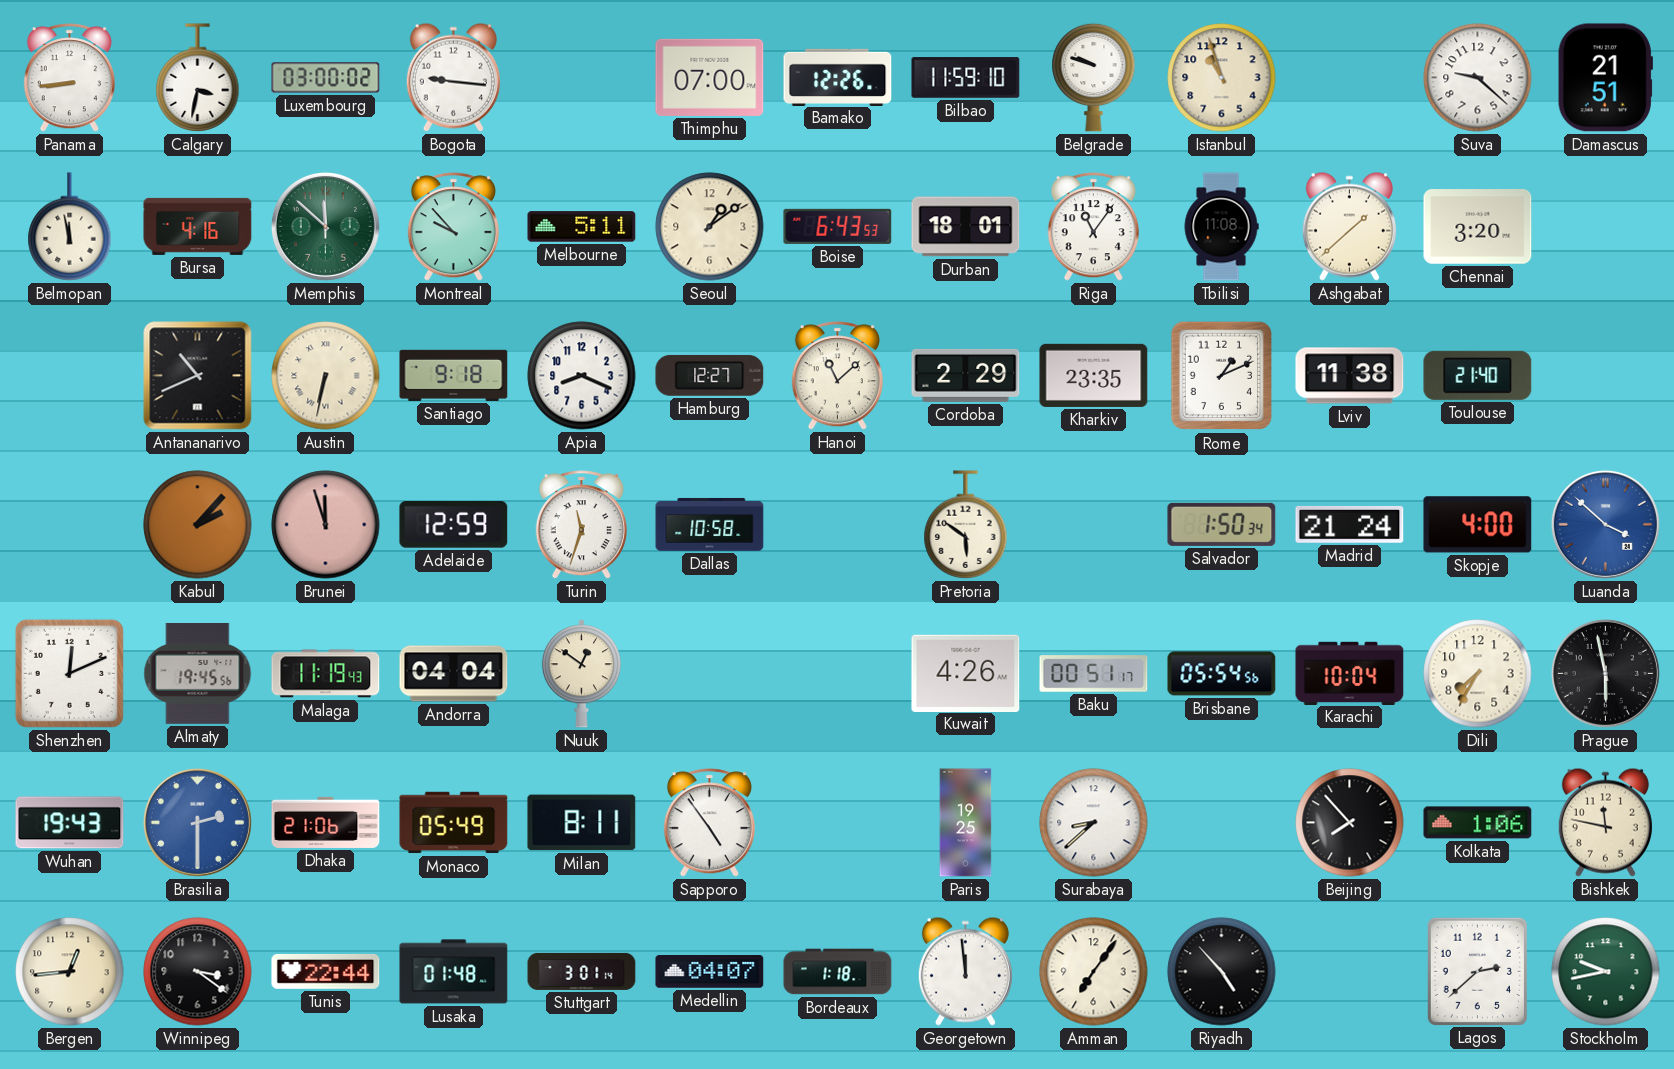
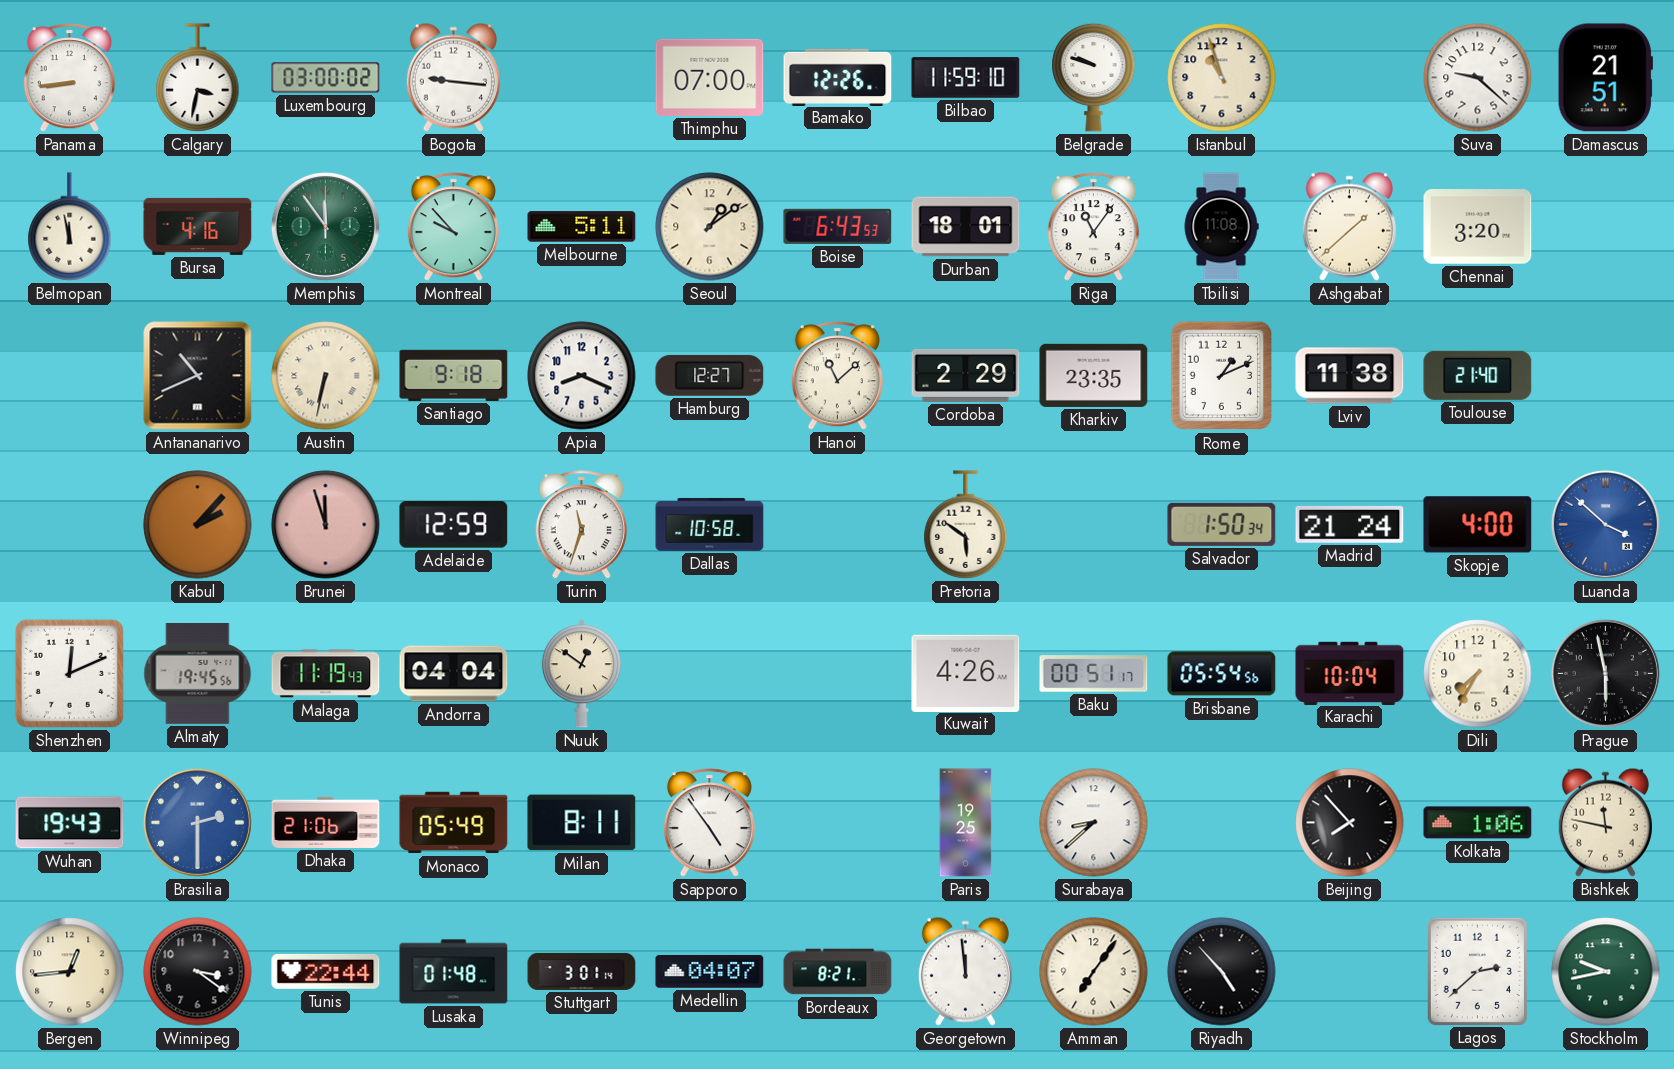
Memphis: 11:52 -> 11:54 (325, 226)
Bordeaux: 1:18 -> 8:21 (838, 972)
